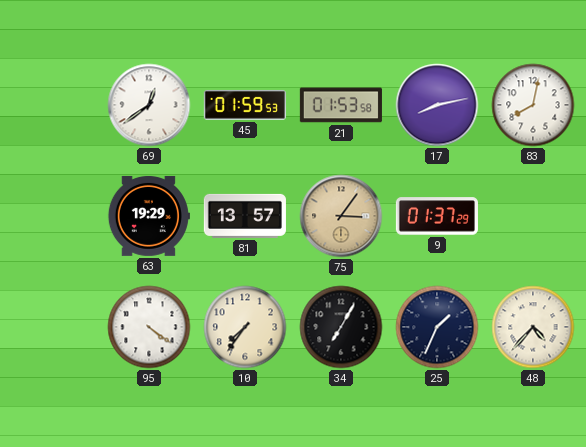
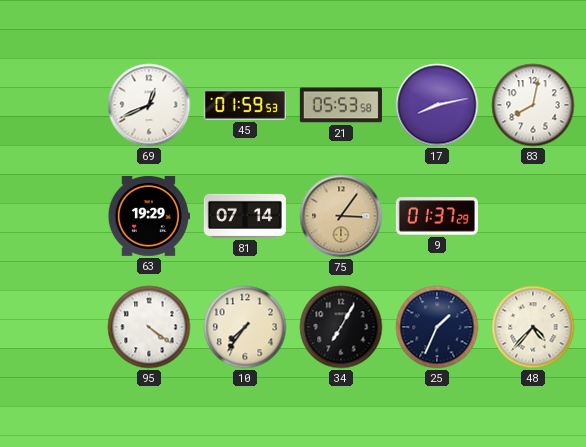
69: 12:39 -> 12:41 (149, 105)
21: 01:53 -> 05:53 (341, 105)
81: 13:57 -> 07:14 (245, 216)
